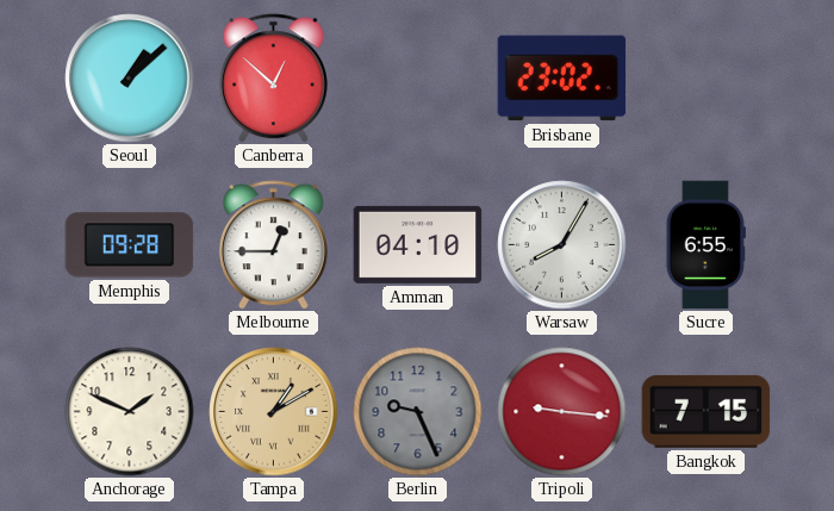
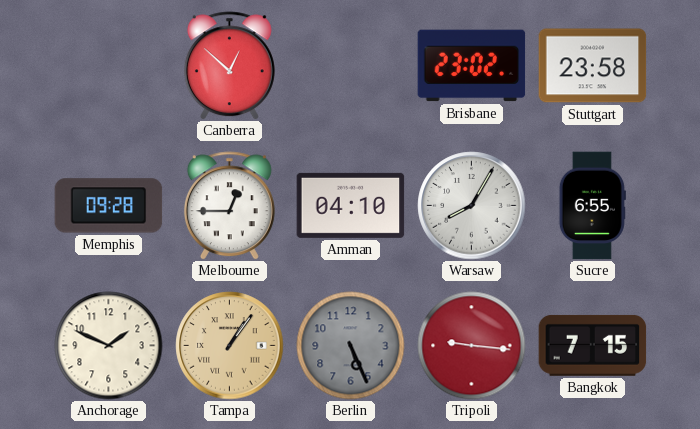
Seoul: 1:08 -> none (130, 79)
Stuttgart: none -> 23:58 (593, 66)
Tampa: 1:10 -> 1:06 (230, 346)
Berlin: 9:26 -> 5:26 (351, 346)
